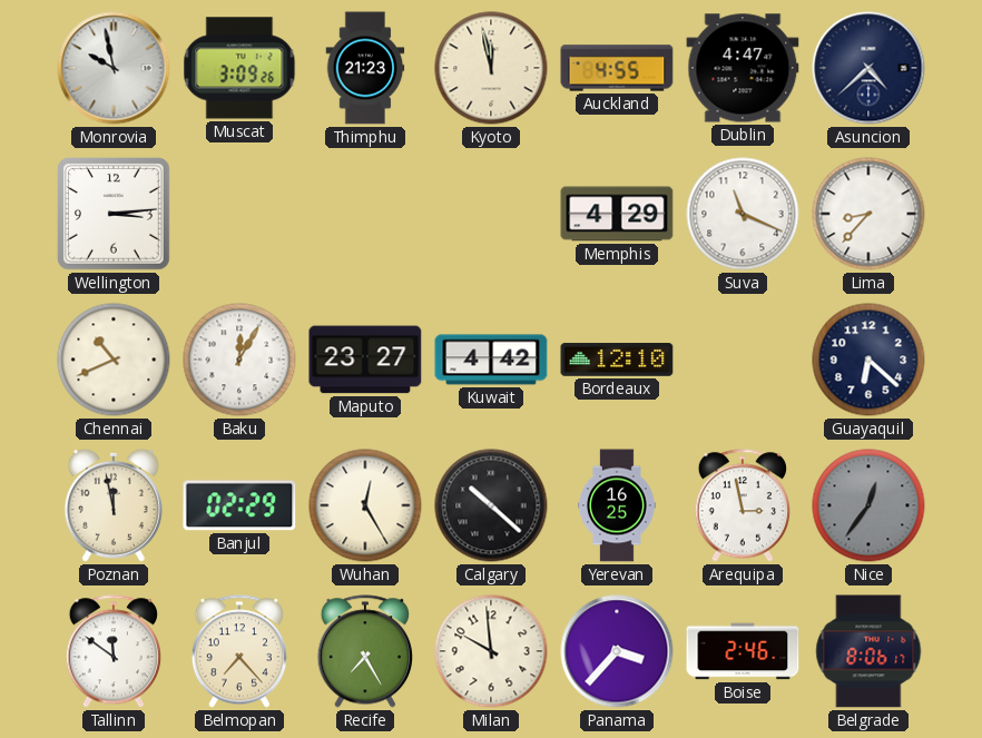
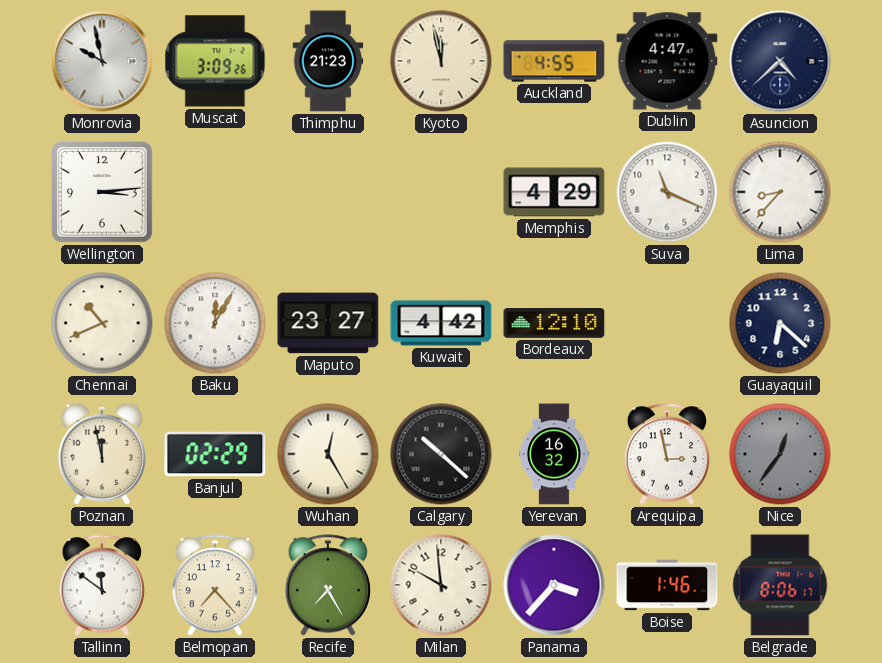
Yerevan: 16:25 -> 16:32 (554, 454)
Boise: 2:46 -> 1:46 (667, 585)
